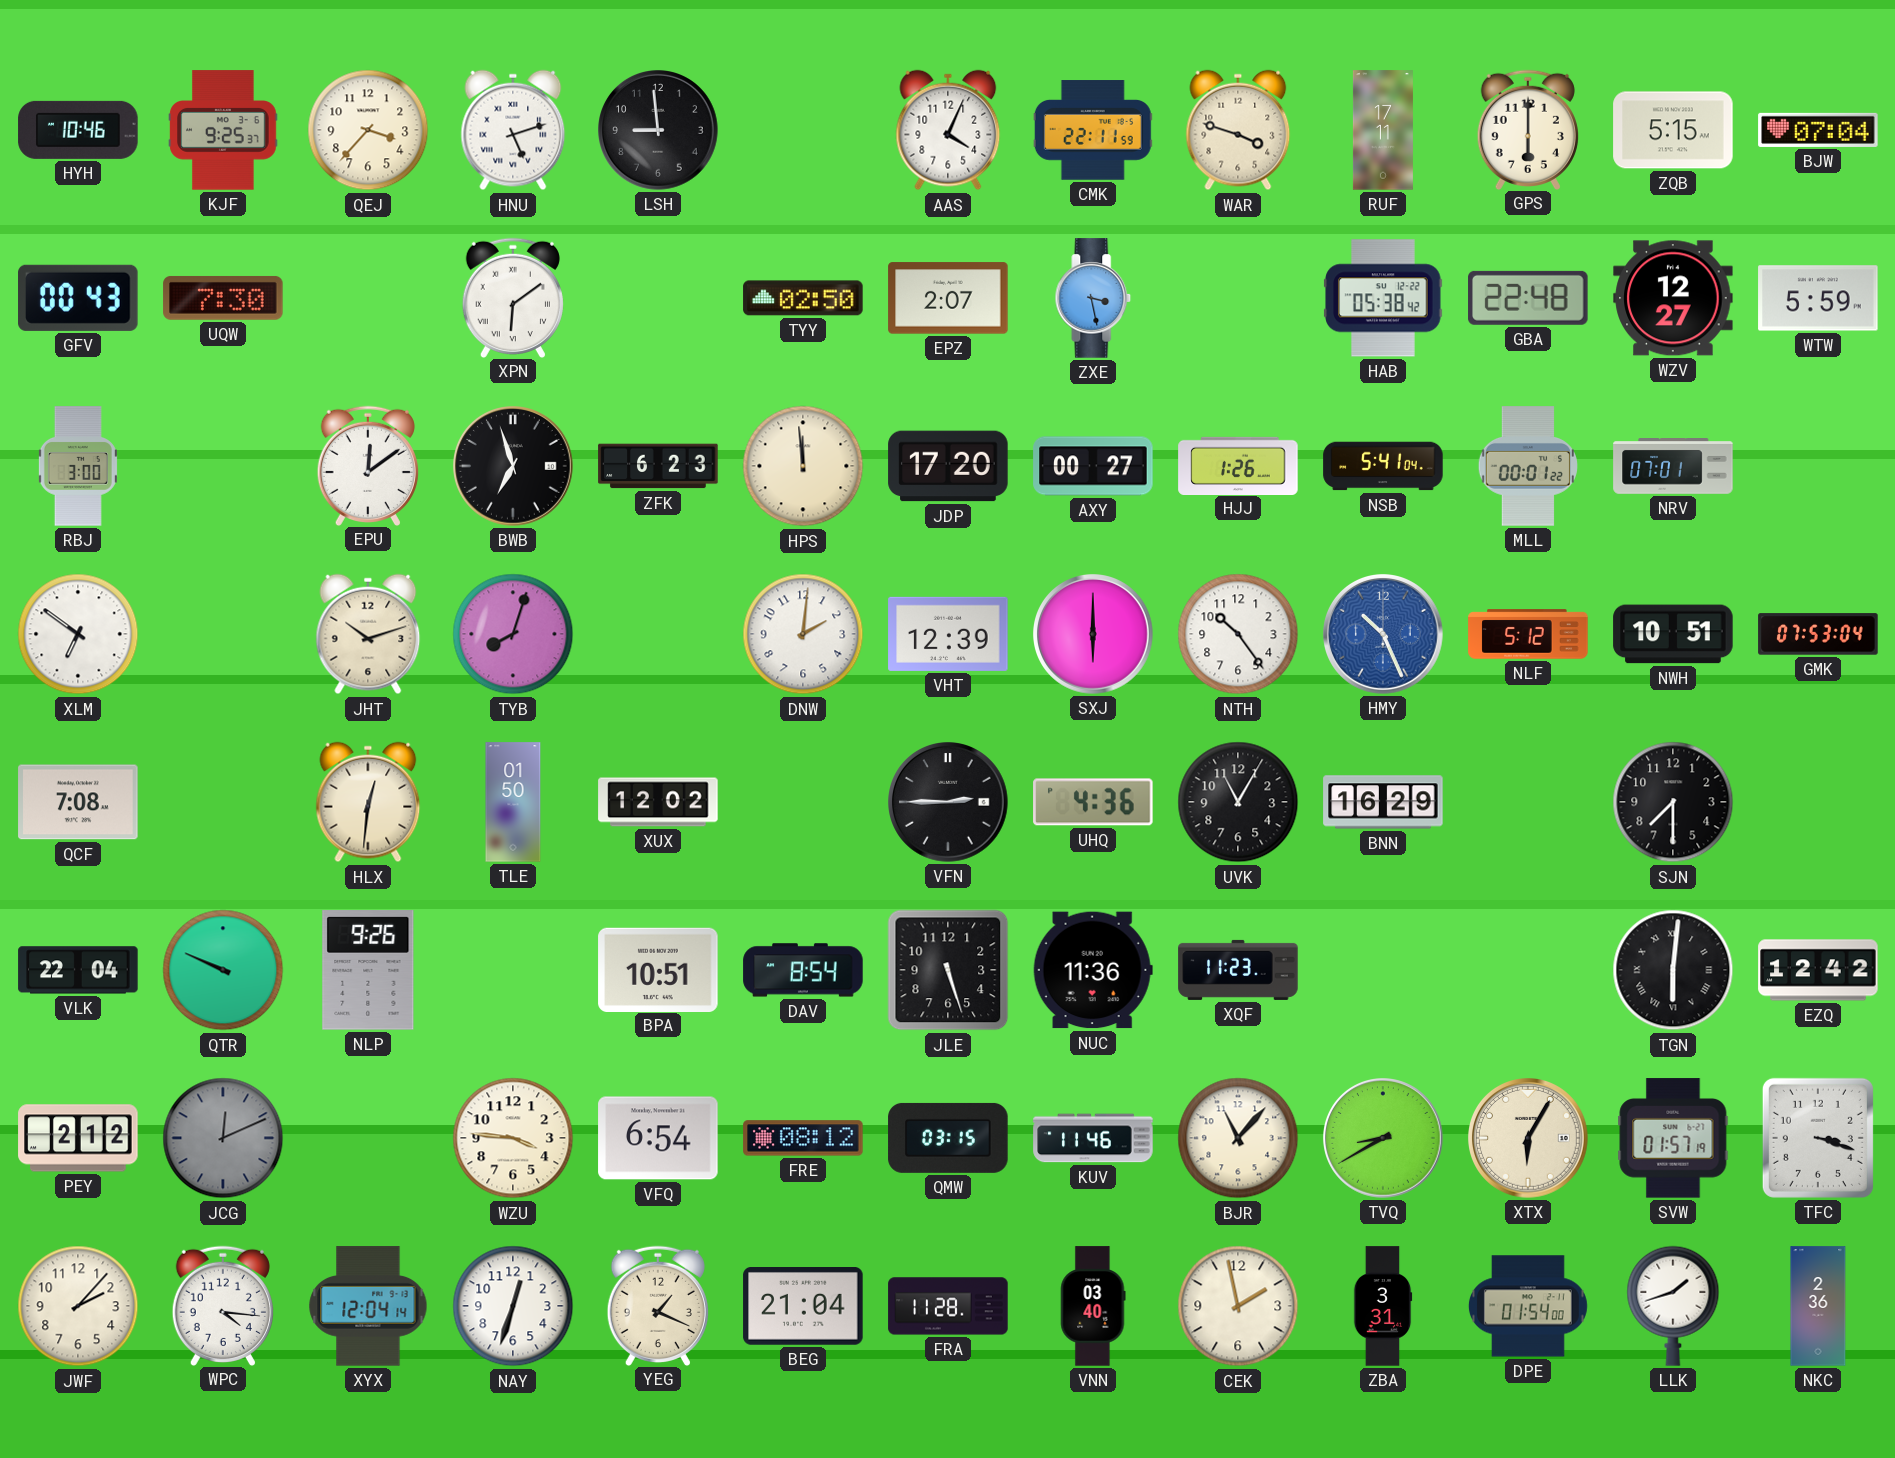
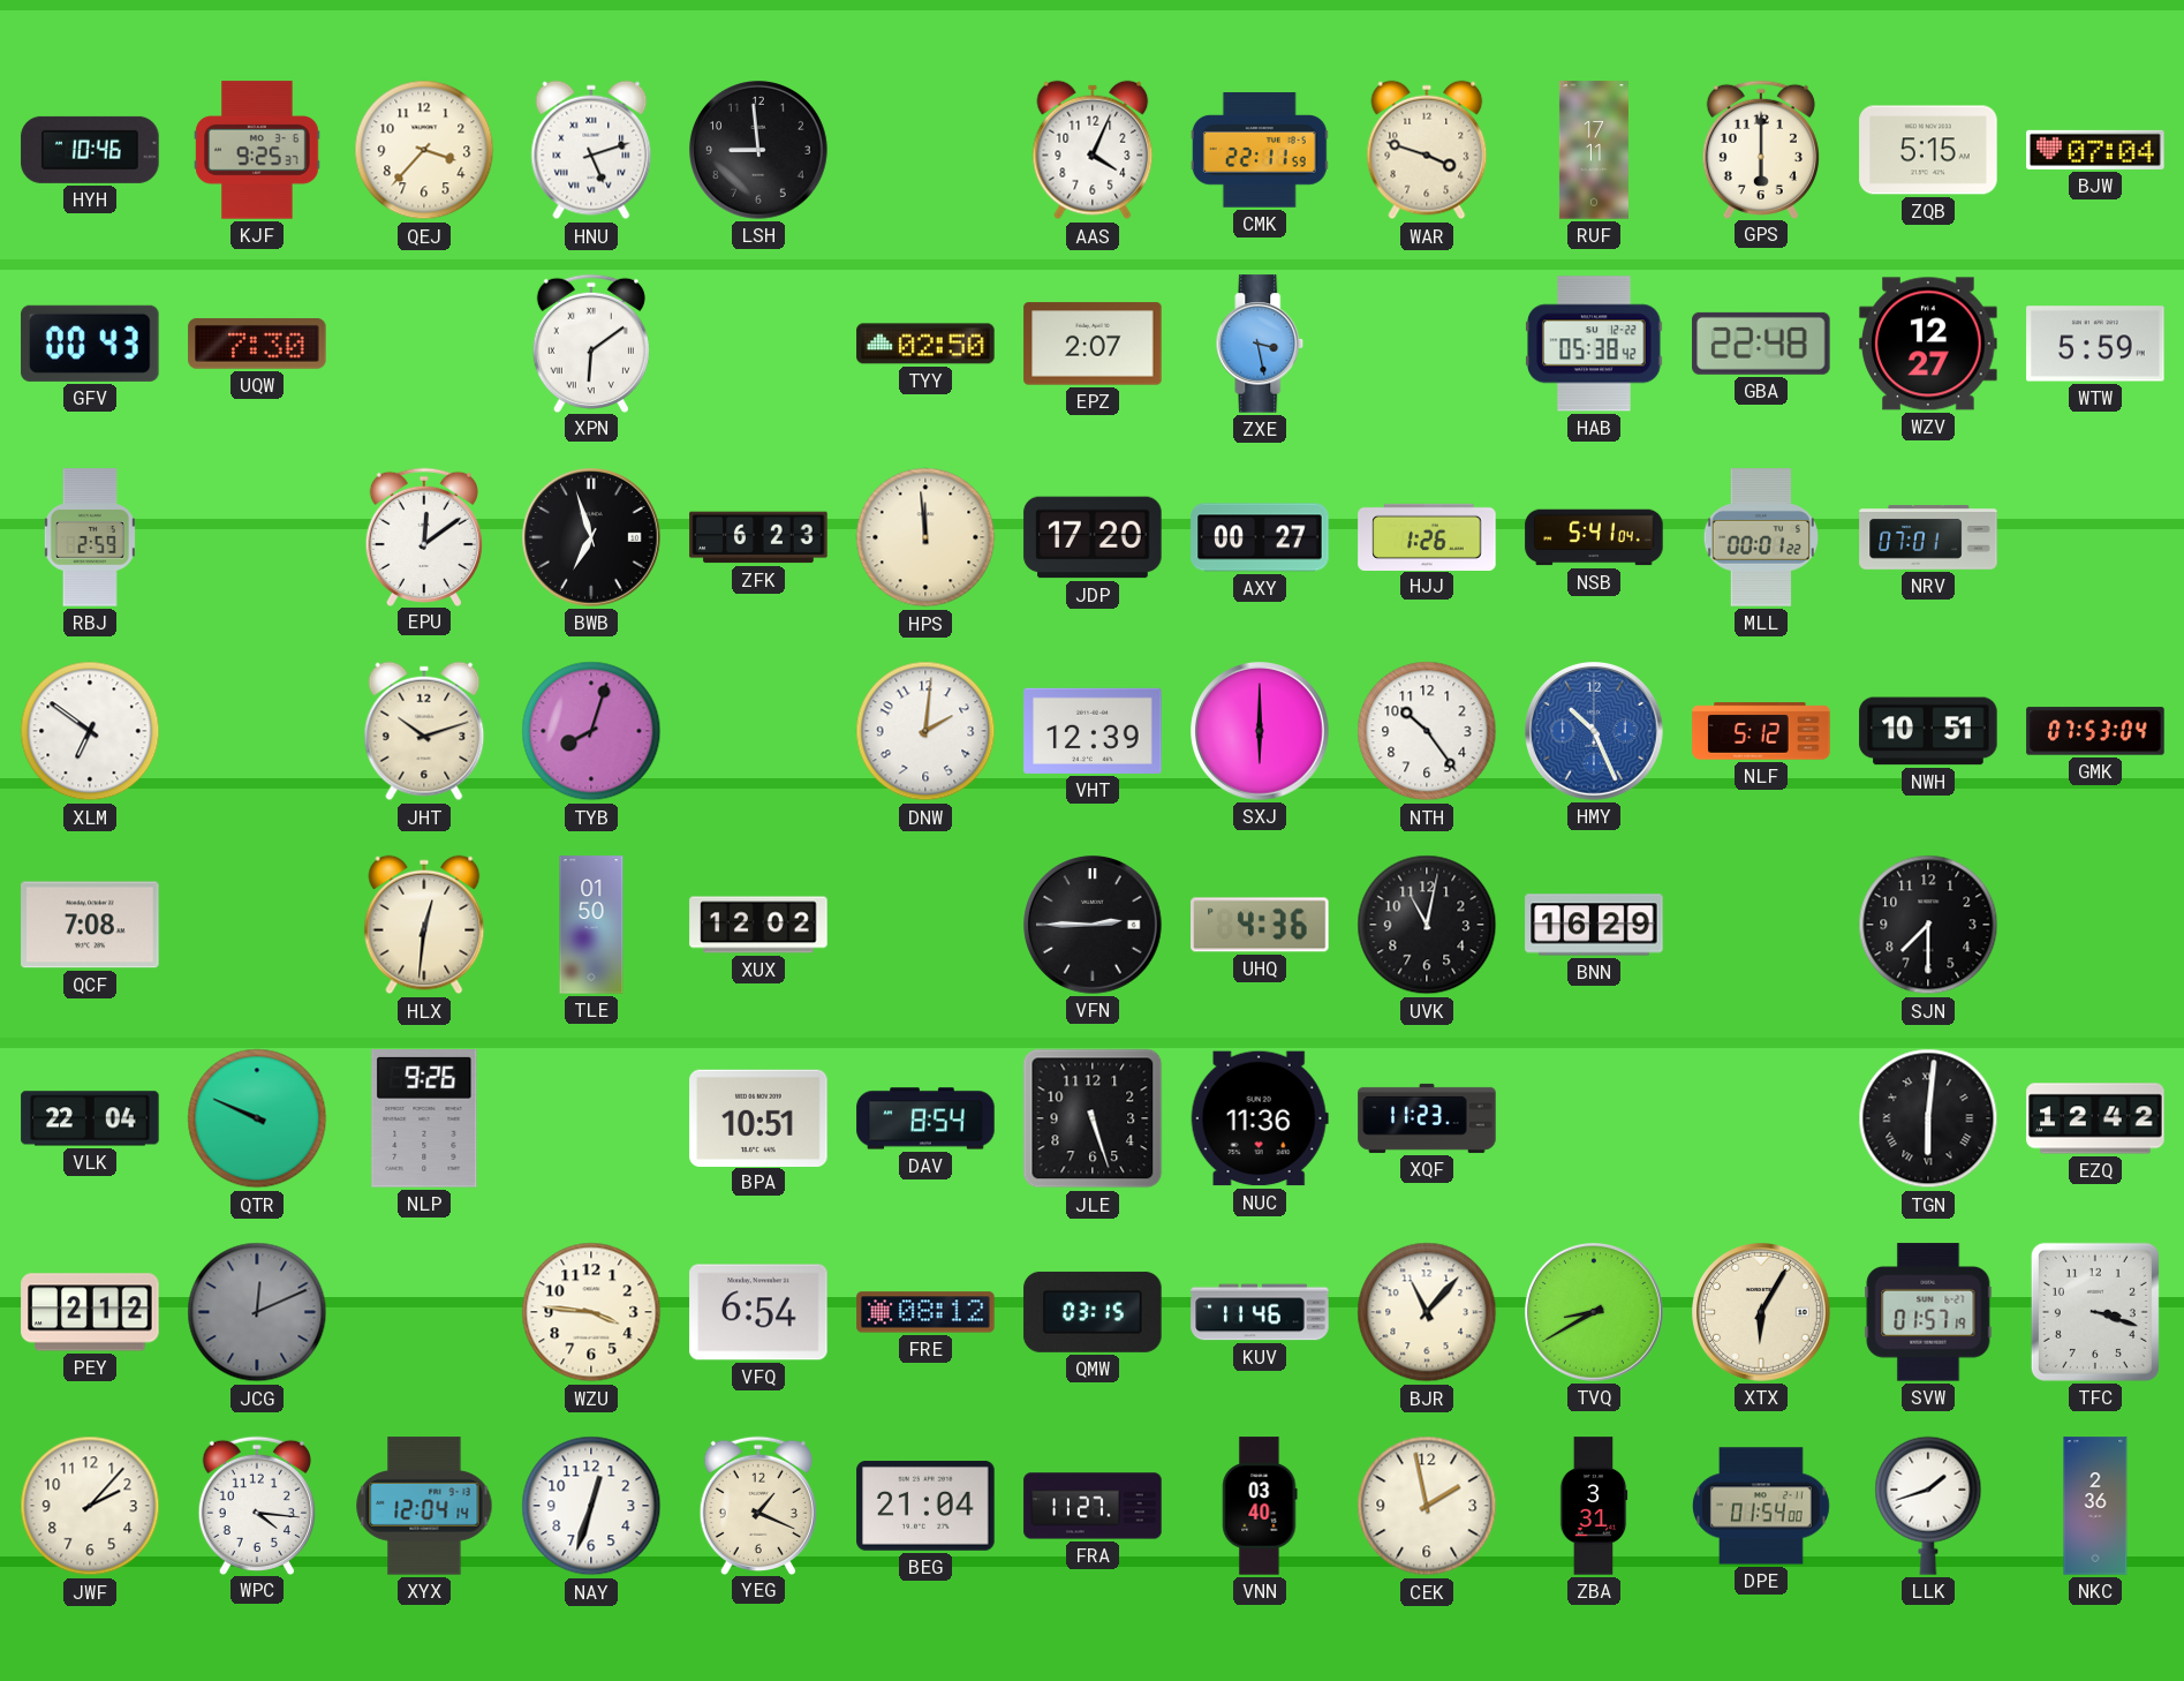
RBJ: 3:00 -> 2:59 (90, 537)
UVK: 11:05 -> 11:02 (1427, 925)
FRA: 11:28 -> 11:27 (1093, 1506)
